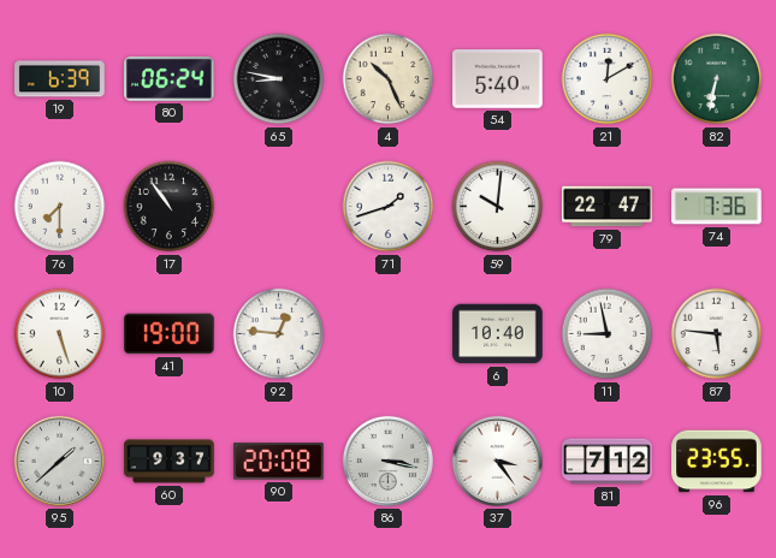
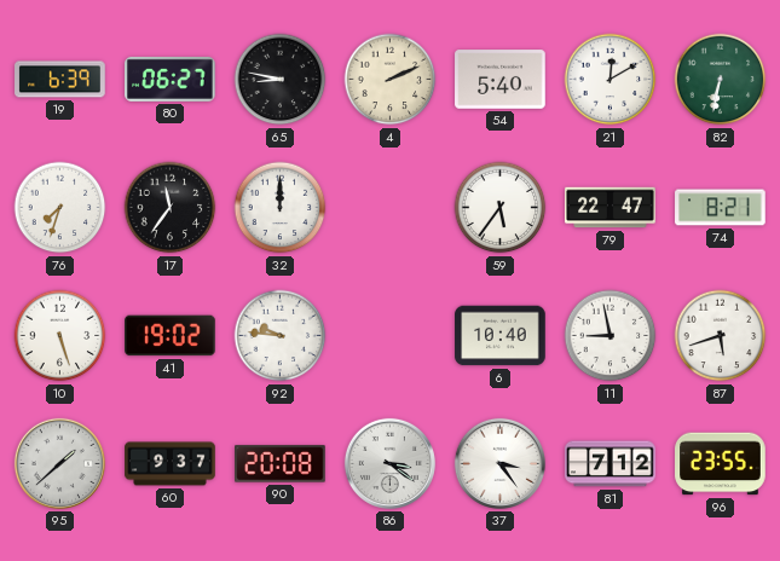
80: 06:24 -> 06:27 (171, 79)
4: 10:26 -> 2:11 (391, 80)
76: 7:30 -> 7:33 (60, 208)
17: 10:54 -> 11:36 (171, 208)
32: none -> 12:00 (281, 208)
71: 1:42 -> none (389, 207)
59: 10:01 -> 5:36 (501, 208)
74: 7:36 -> 8:21 (721, 208)
41: 19:00 -> 19:02 (171, 336)
92: 12:46 -> 9:46 (281, 336)
87: 5:46 -> 5:42 (721, 336)
86: 3:17 -> 3:21 (389, 463)
